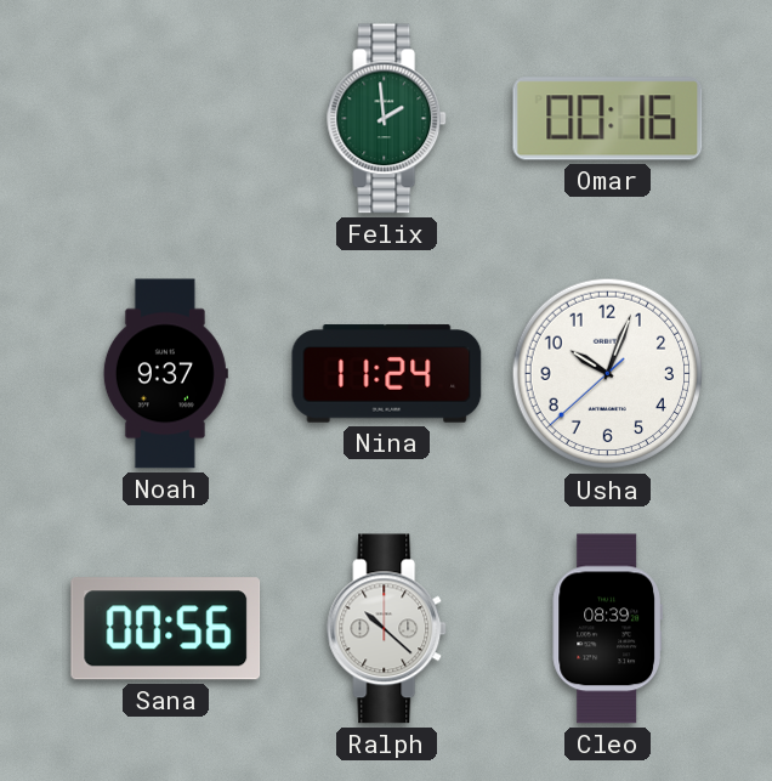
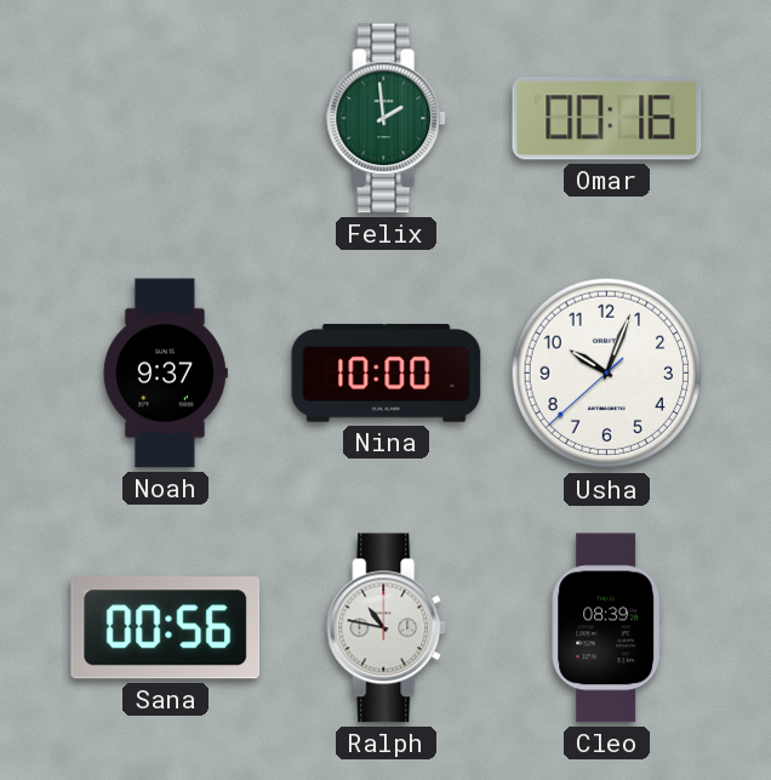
Nina: 11:24 -> 10:00 (387, 374)
Ralph: 10:22 -> 10:47 (387, 628)
